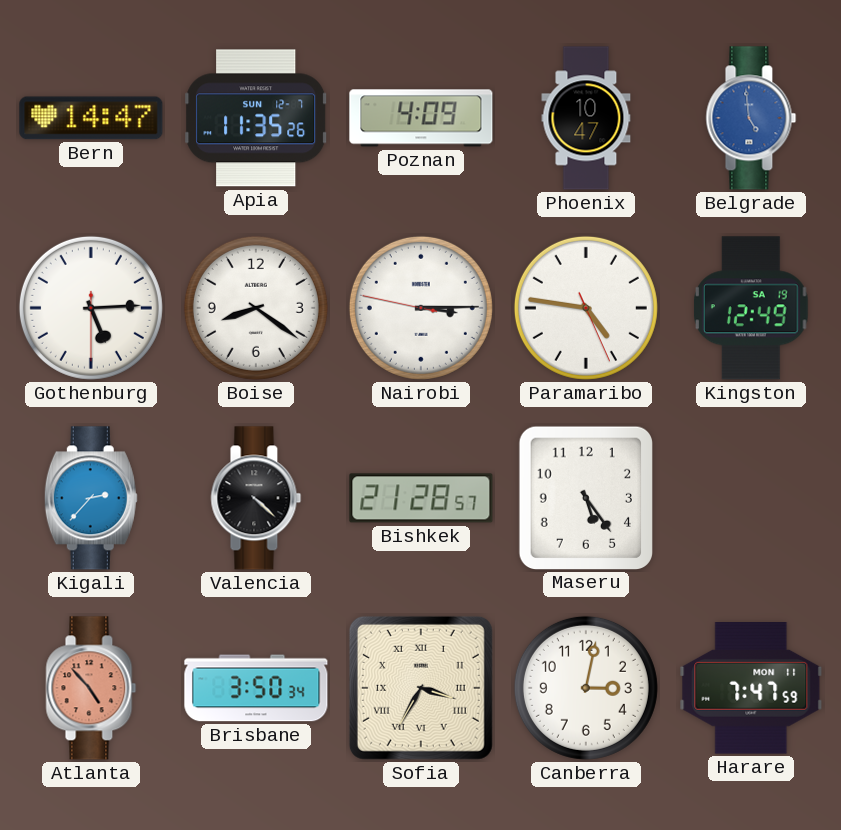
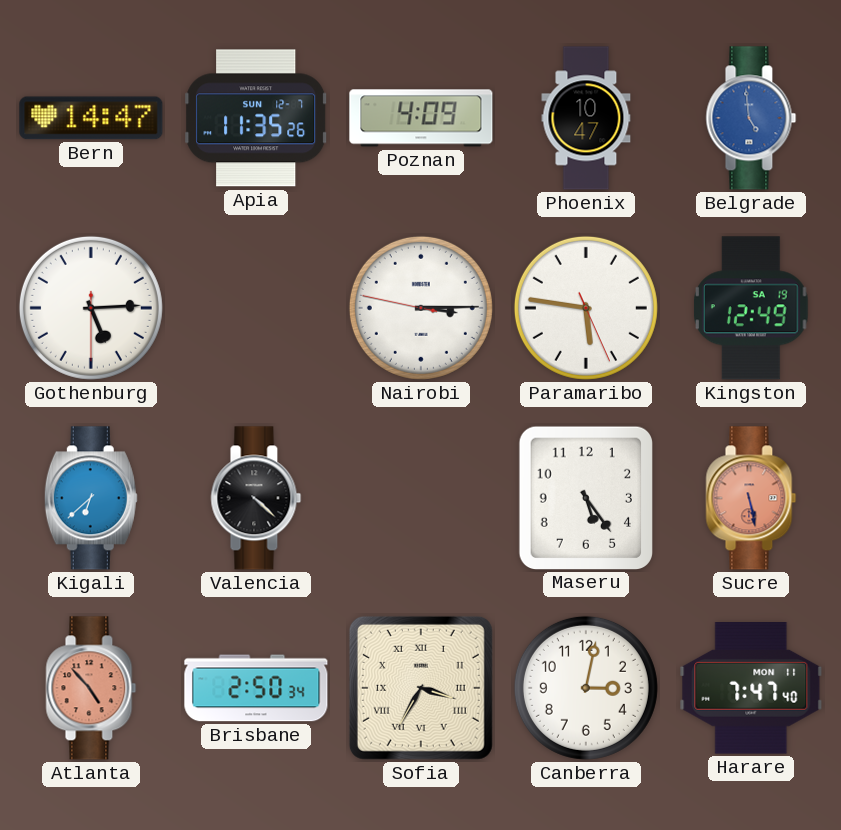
Boise: 8:21 -> none (256, 308)
Paramaribo: 4:46 -> 5:46 (586, 308)
Kigali: 2:37 -> 6:38 (91, 498)
Bishkek: 21:28 -> none (421, 498)
Sucre: none -> 5:28 (751, 498)
Brisbane: 3:50 -> 2:50 (256, 688)
Harare: 7:47:59 -> 7:47:40 (751, 689)
